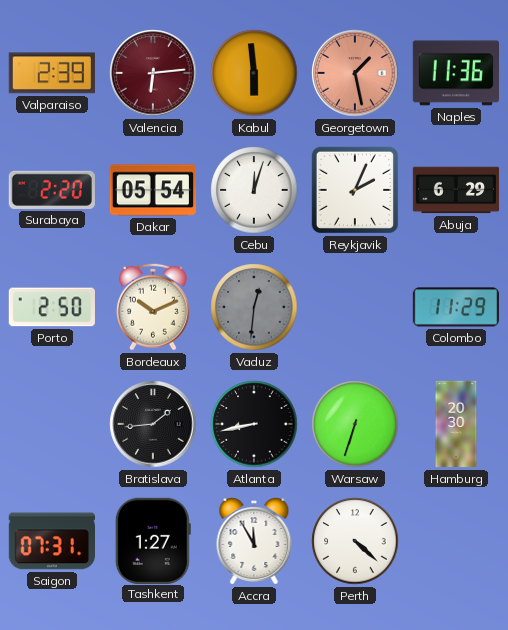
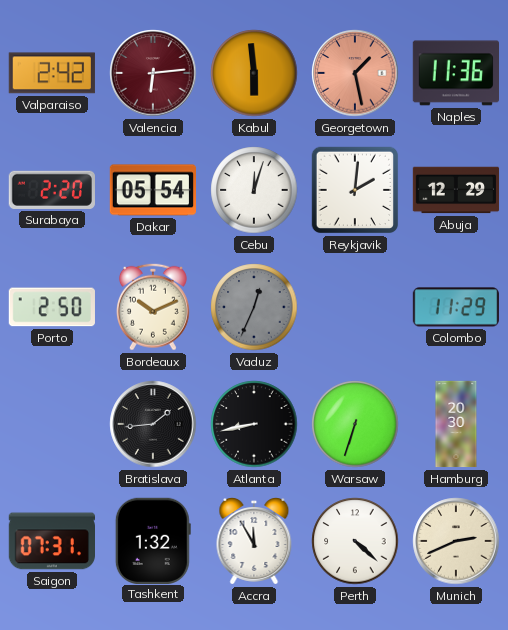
Valparaiso: 2:39 -> 2:42 (52, 73)
Reykjavik: 2:04 -> 2:01 (355, 190)
Abuja: 6:29 -> 12:29 (456, 190)
Vaduz: 12:31 -> 12:34 (254, 307)
Tashkent: 1:27 -> 1:32 (153, 540)
Munich: none -> 2:41 (456, 541)
